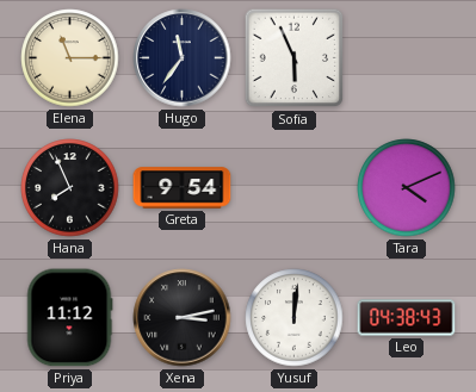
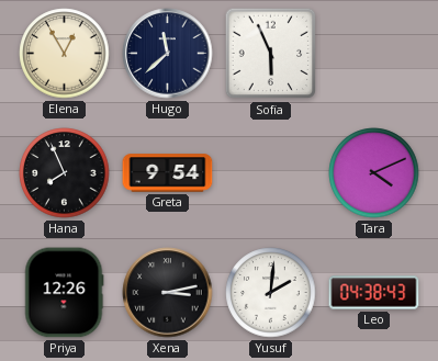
Elena: 11:15 -> 12:55 (65, 54)
Hugo: 11:36 -> 11:38 (168, 54)
Priya: 11:12 -> 12:26 (64, 293)
Yusuf: 12:01 -> 2:01 (271, 293)
